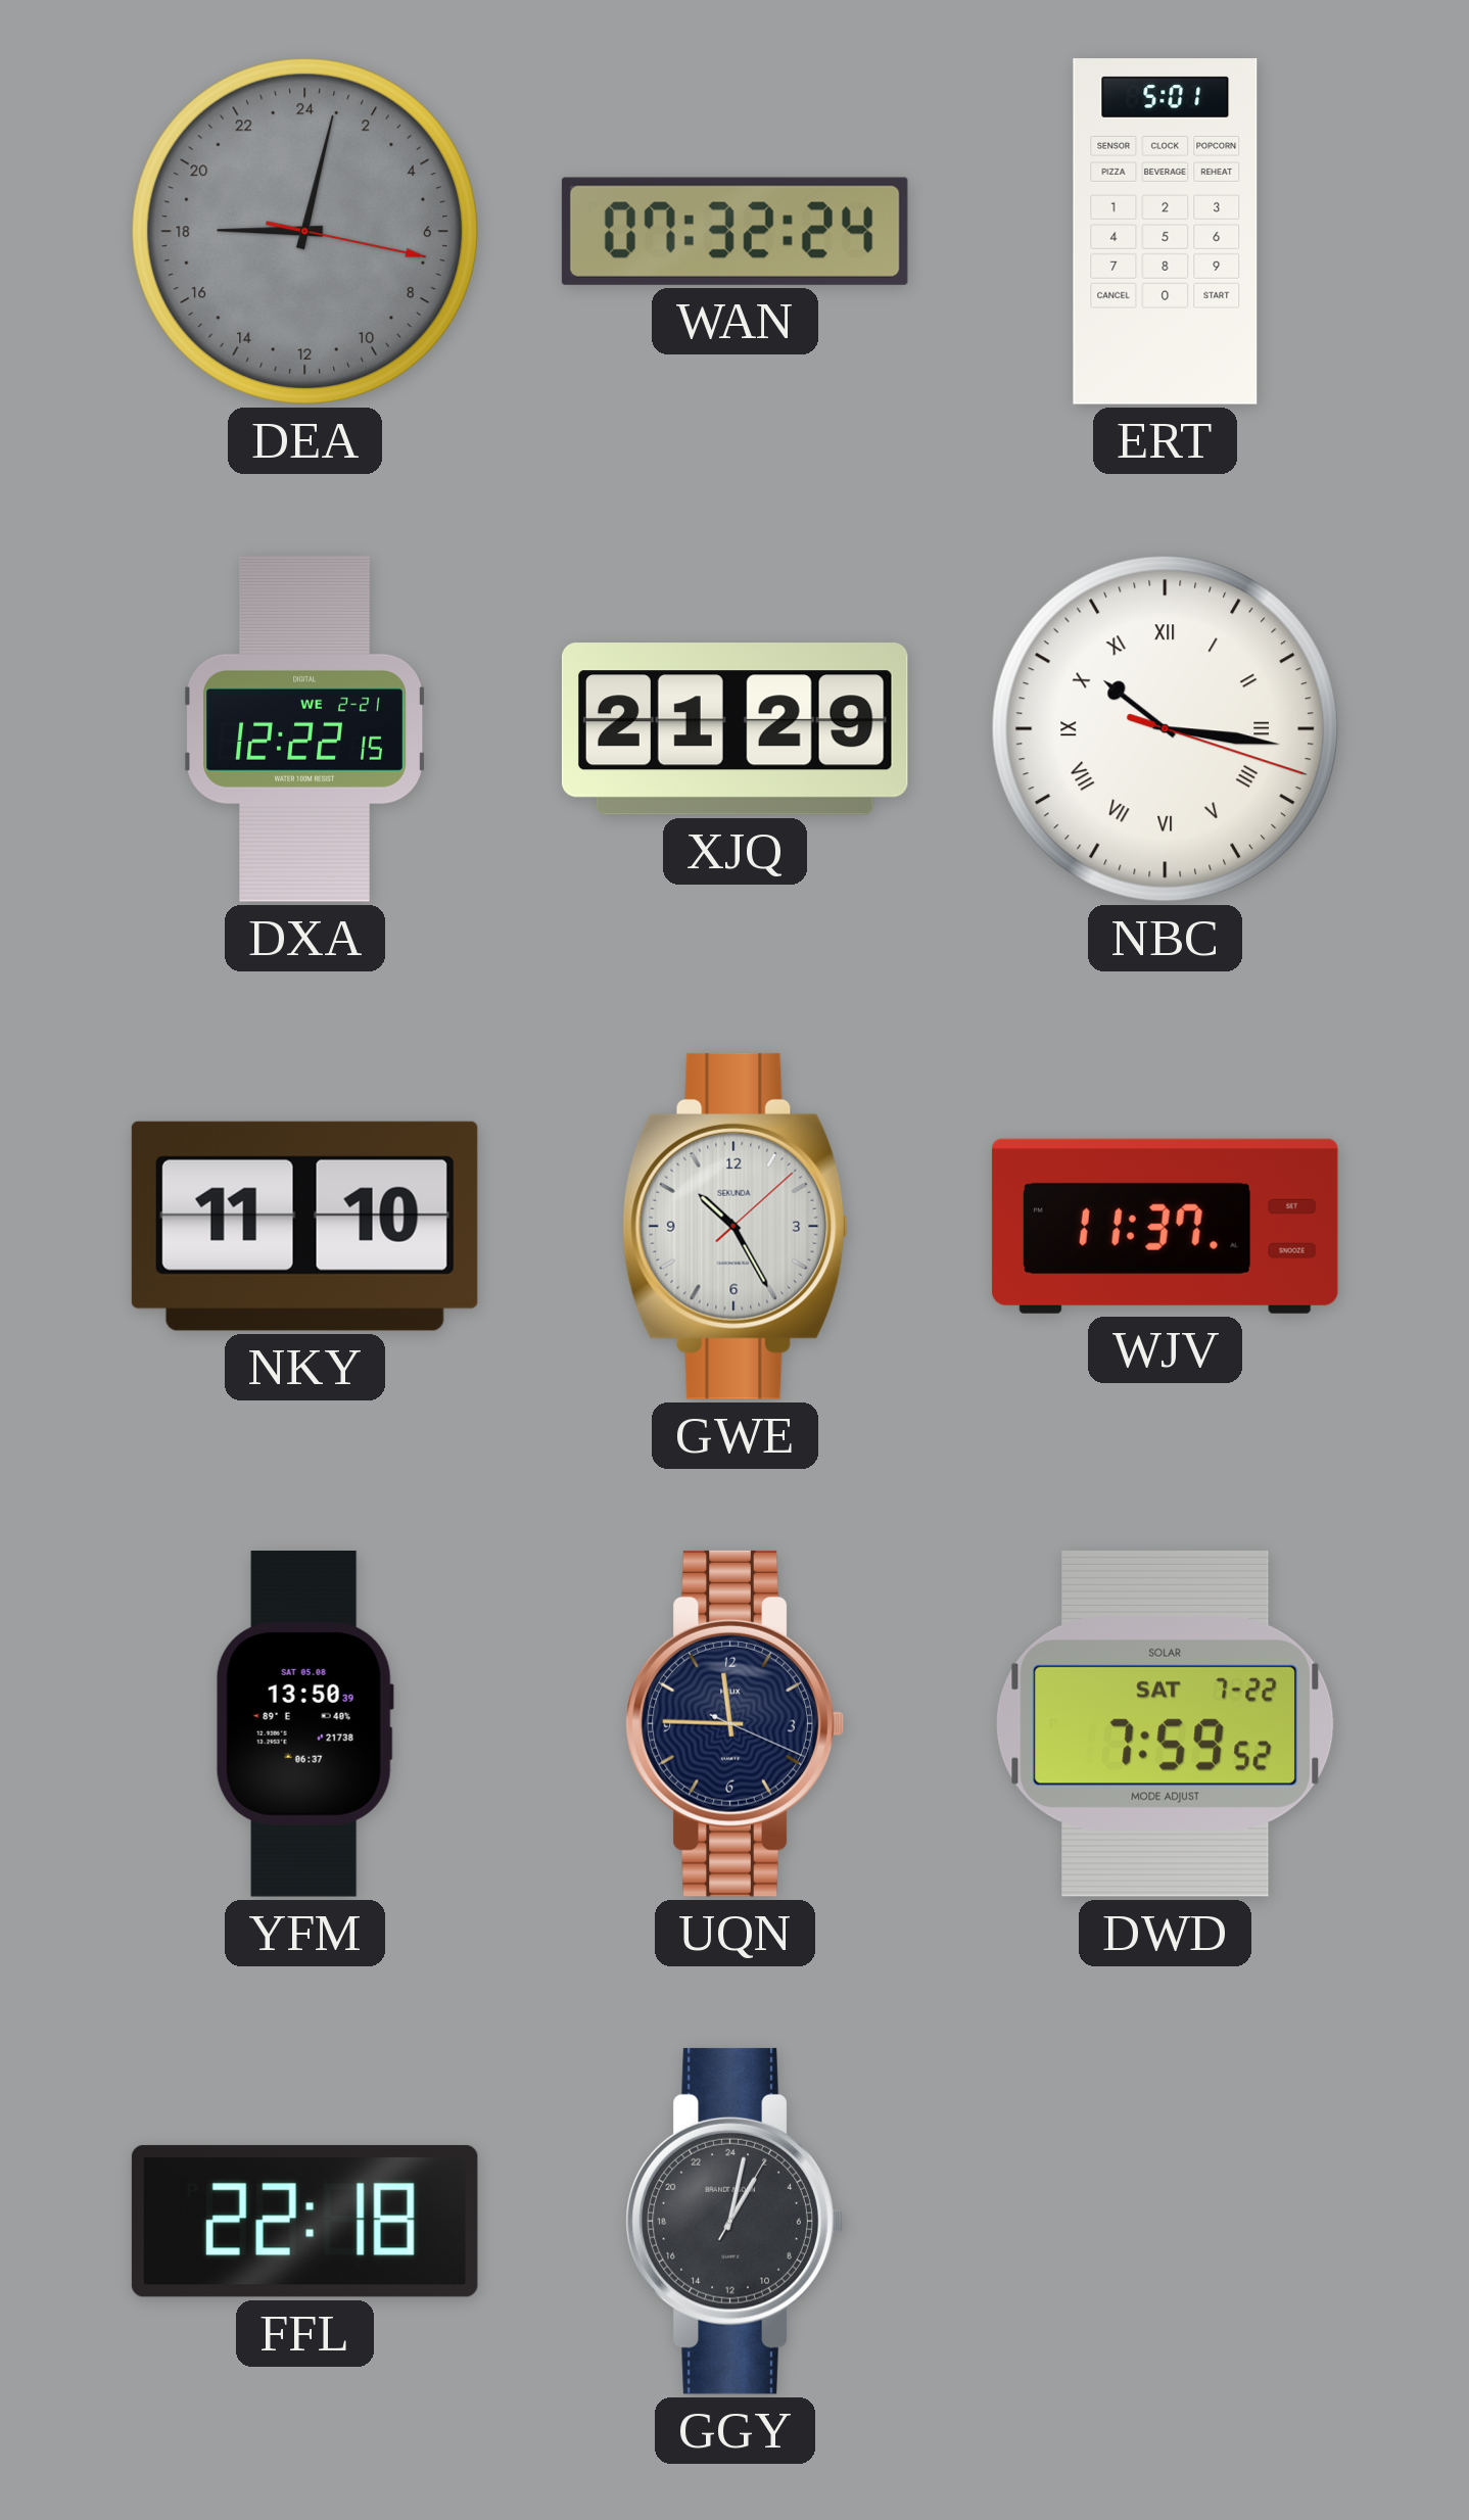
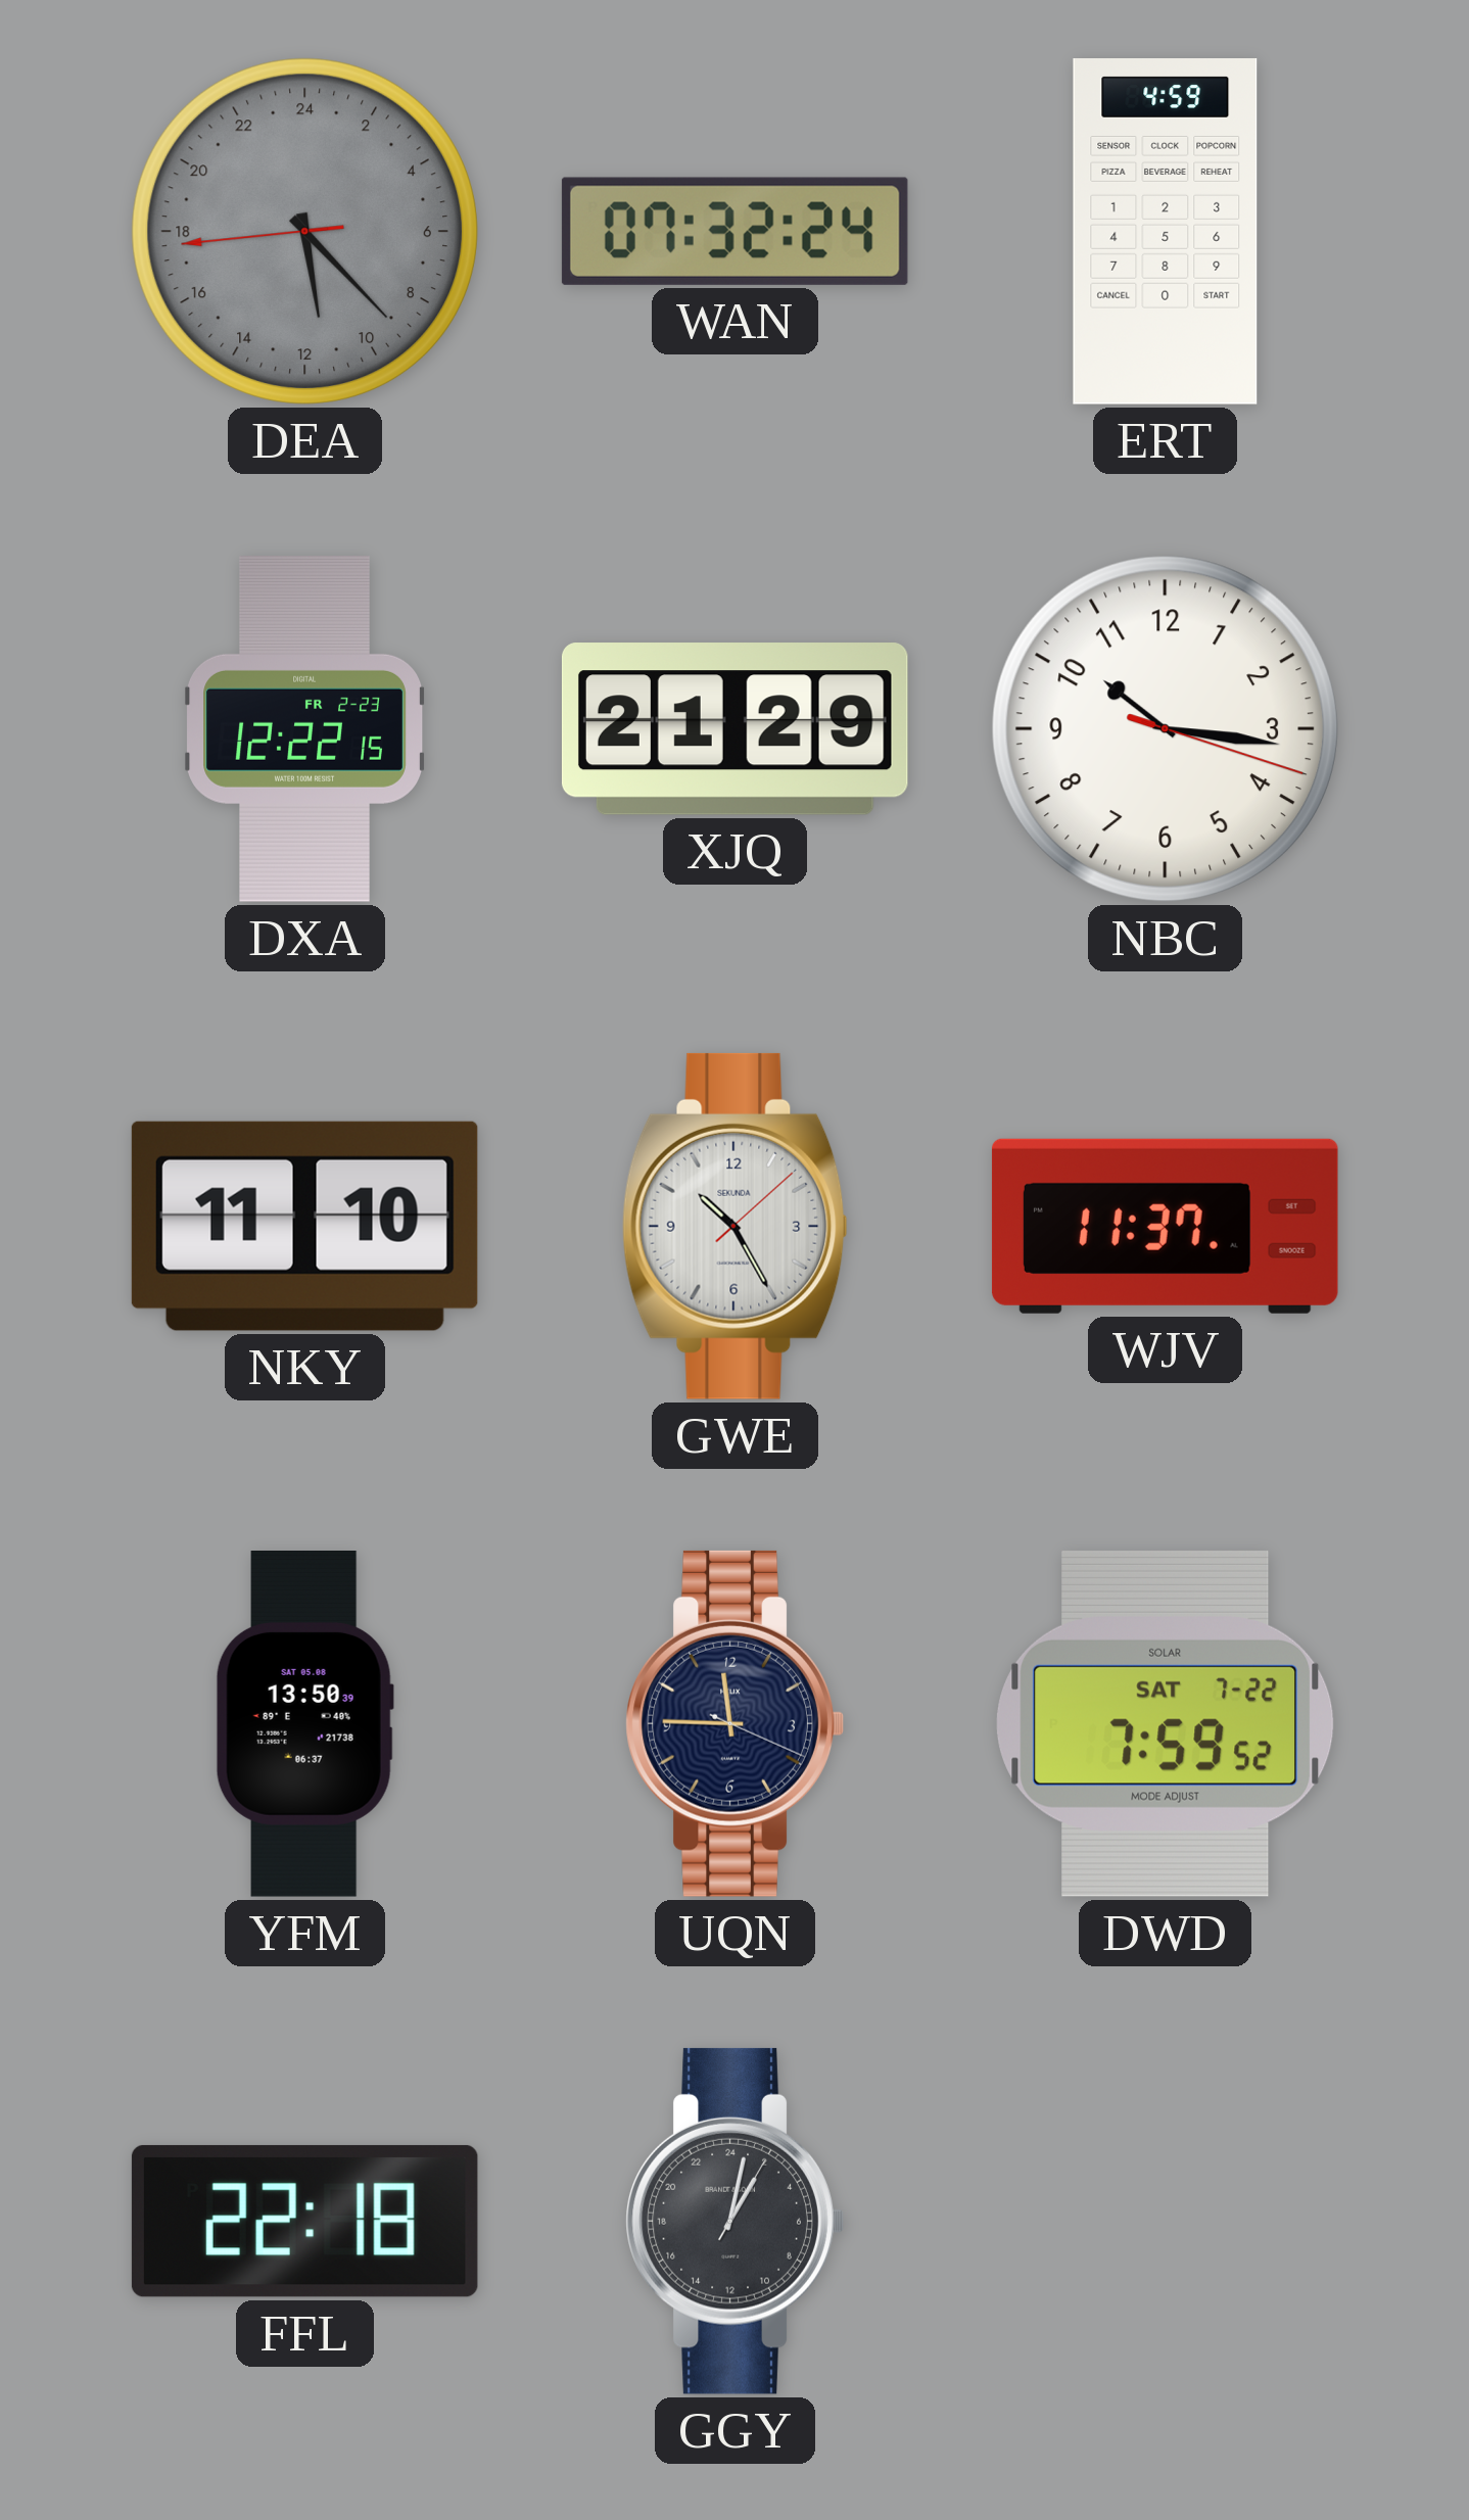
DEA: 18:02 -> 11:22 (304, 231)
ERT: 5:01 -> 4:59 (1166, 232)
DXA date: WE 2-21 -> FR 2-23 (304, 729)
NBC numerals: Roman -> Arabic (1165, 728)
